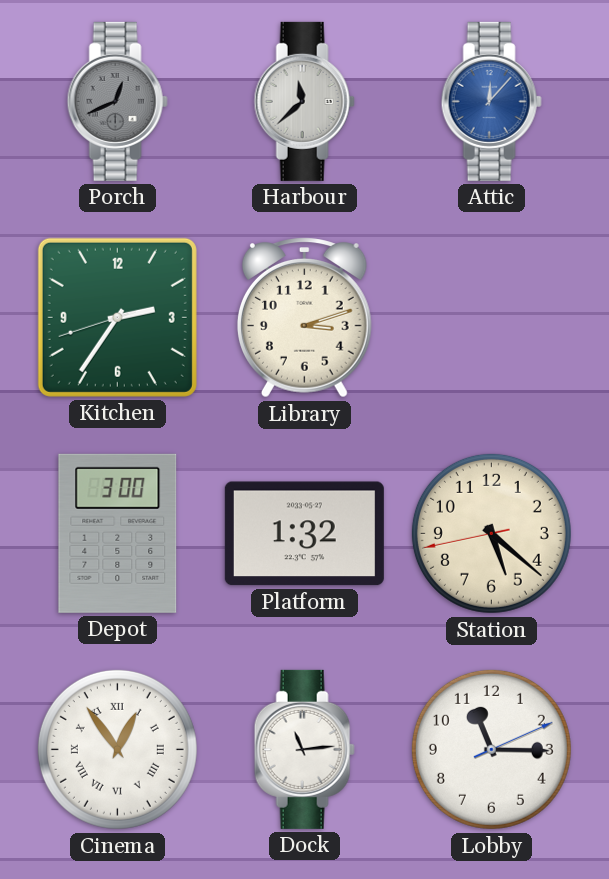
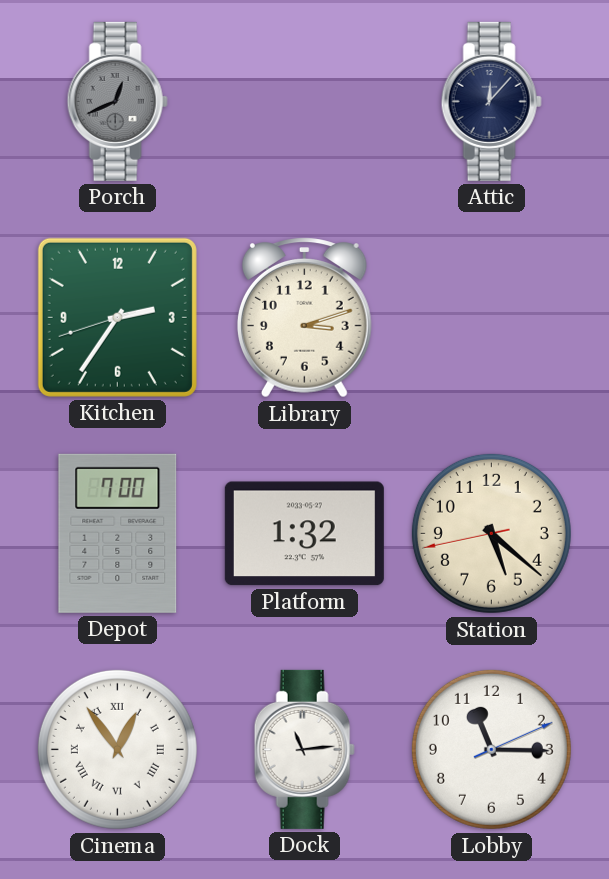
Harbour: 11:38 -> none (304, 101)
Attic dial: blue -> navy (491, 101)
Depot: 3:00 -> 7:00 (118, 533)
